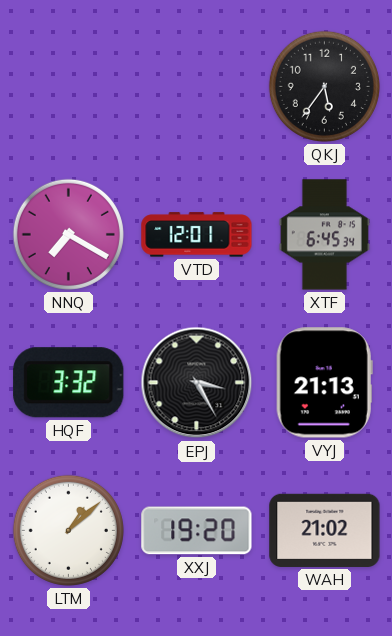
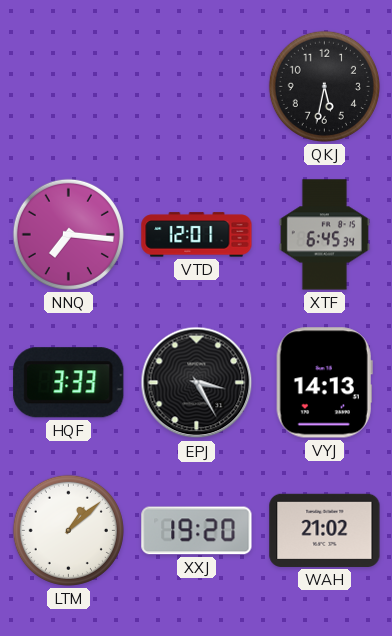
QKJ: 5:36 -> 5:32 (324, 86)
NNQ: 7:20 -> 7:16 (68, 234)
HQF: 3:32 -> 3:33 (69, 383)
VYJ: 21:13 -> 14:13 (324, 383)
